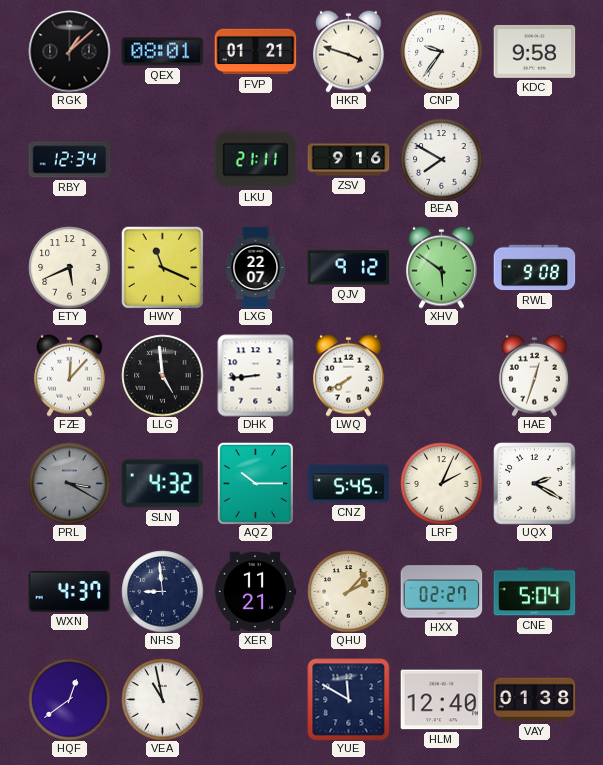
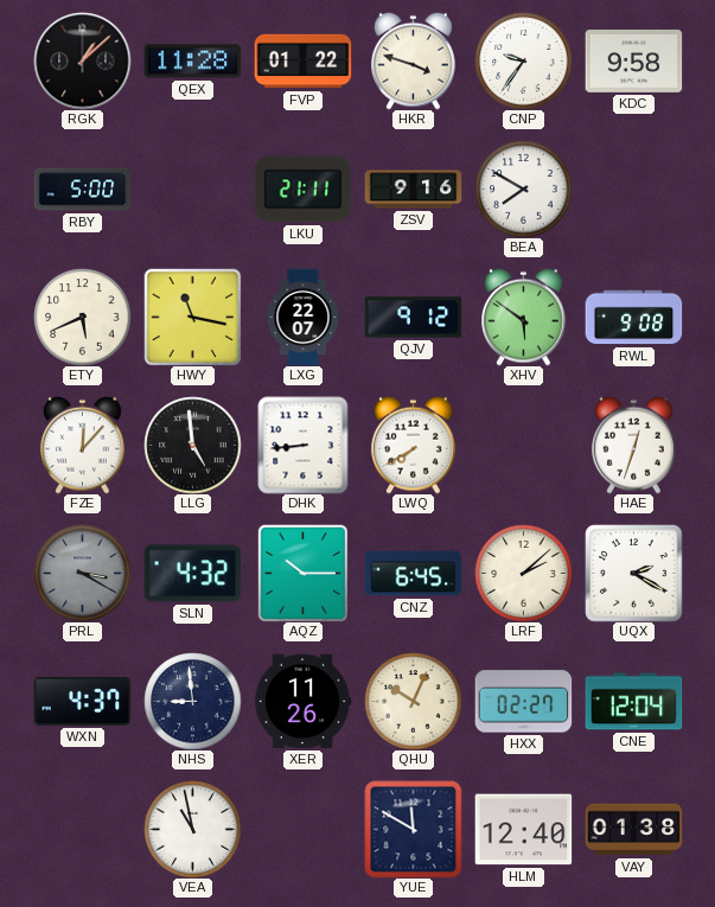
QEX: 08:01 -> 11:28 (192, 62)
FVP: 01:21 -> 01:22 (302, 62)
RBY: 12:34 -> 5:00 (82, 190)
HWY: 11:19 -> 11:17 (192, 317)
CNZ: 5:45 -> 6:45 (413, 574)
LRF: 2:04 -> 2:08 (523, 573)
XER: 11:21 -> 11:26 (302, 702)
QHU: 2:07 -> 10:04 (413, 701)
CNE: 5:04 -> 12:04 (633, 702)
HQF: 12:39 -> none (69, 699)
